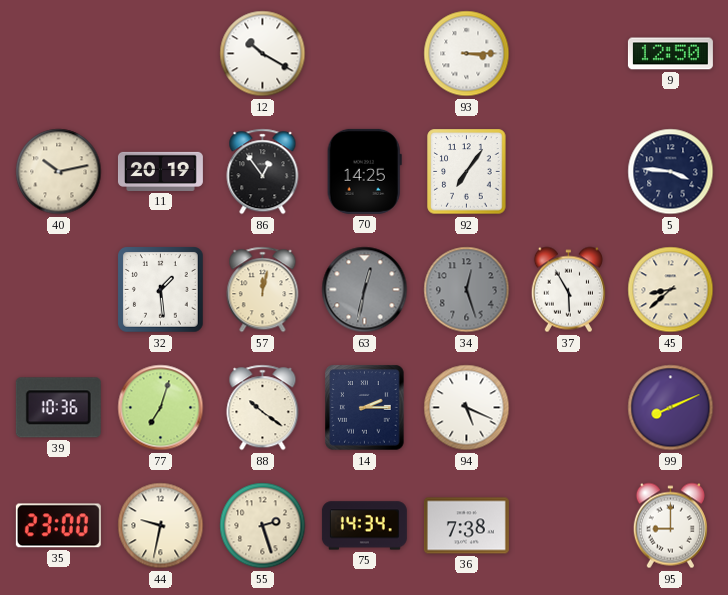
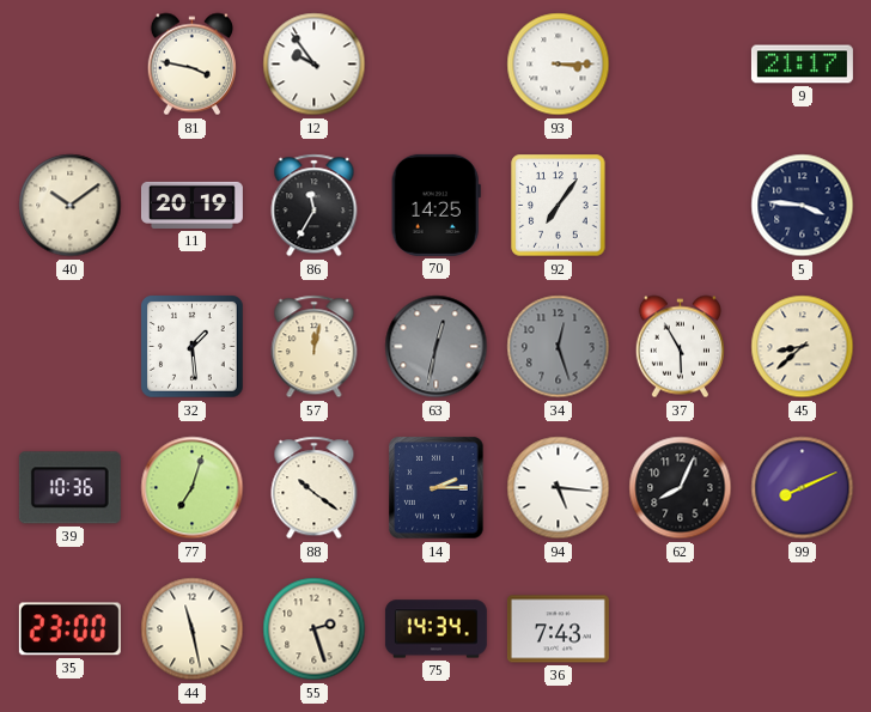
81: none -> 3:47 (191, 65)
12: 10:20 -> 9:54 (315, 65)
9: 12:50 -> 21:17 (802, 65)
40: 10:13 -> 10:09 (71, 206)
86: 12:54 -> 11:35 (315, 206)
94: 5:19 -> 5:16 (559, 488)
62: none -> 8:04 (681, 488)
44: 9:32 -> 11:28 (193, 629)
36: 7:38 -> 7:43 (558, 629)
95: 9:00 -> none (670, 526)
